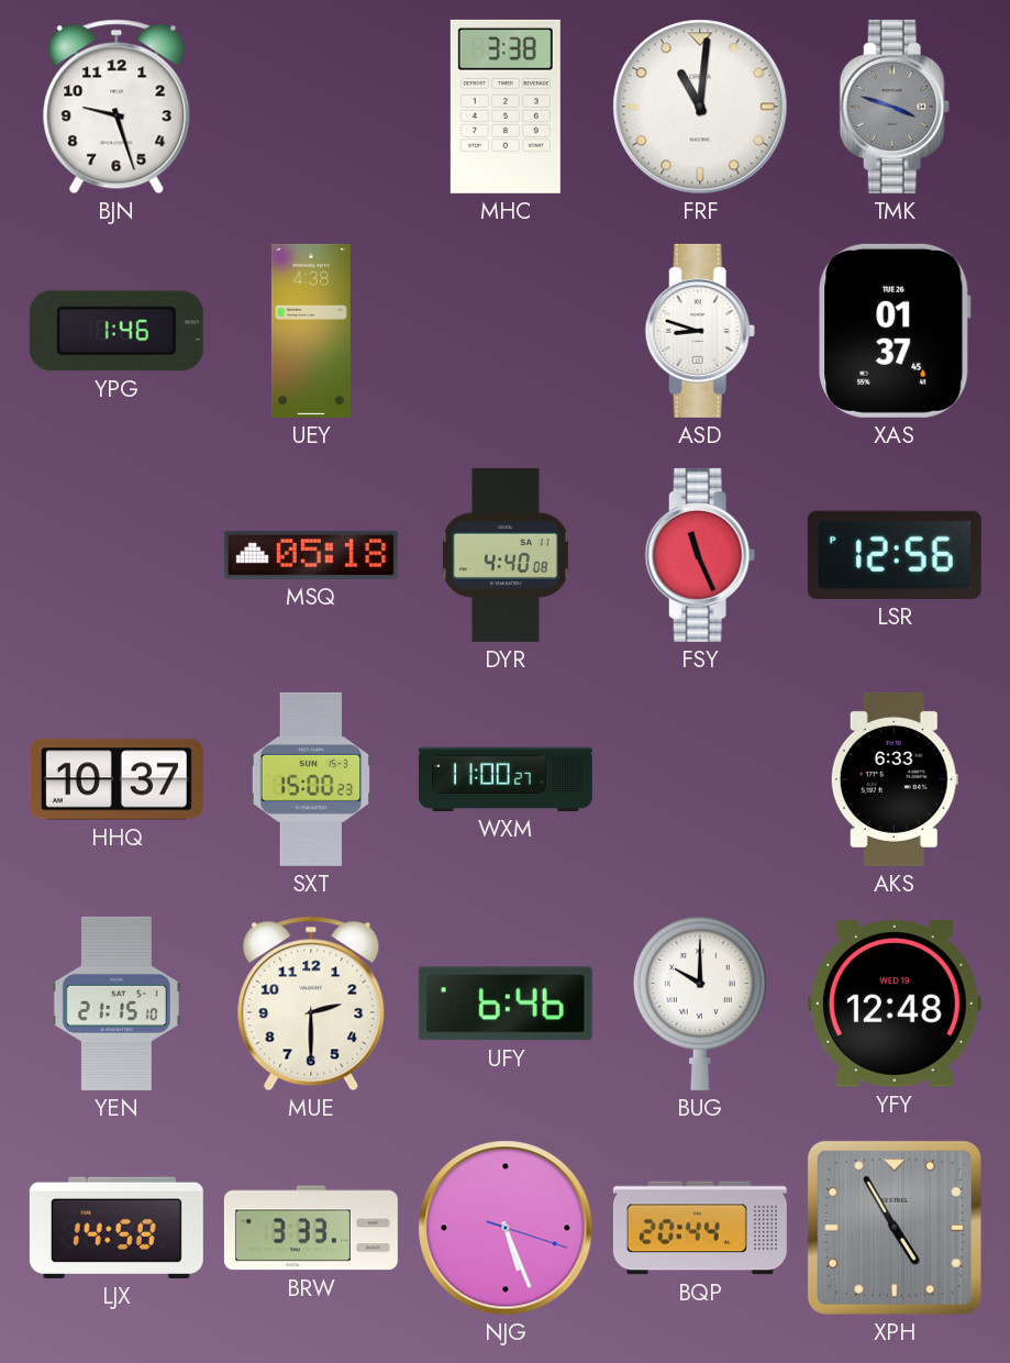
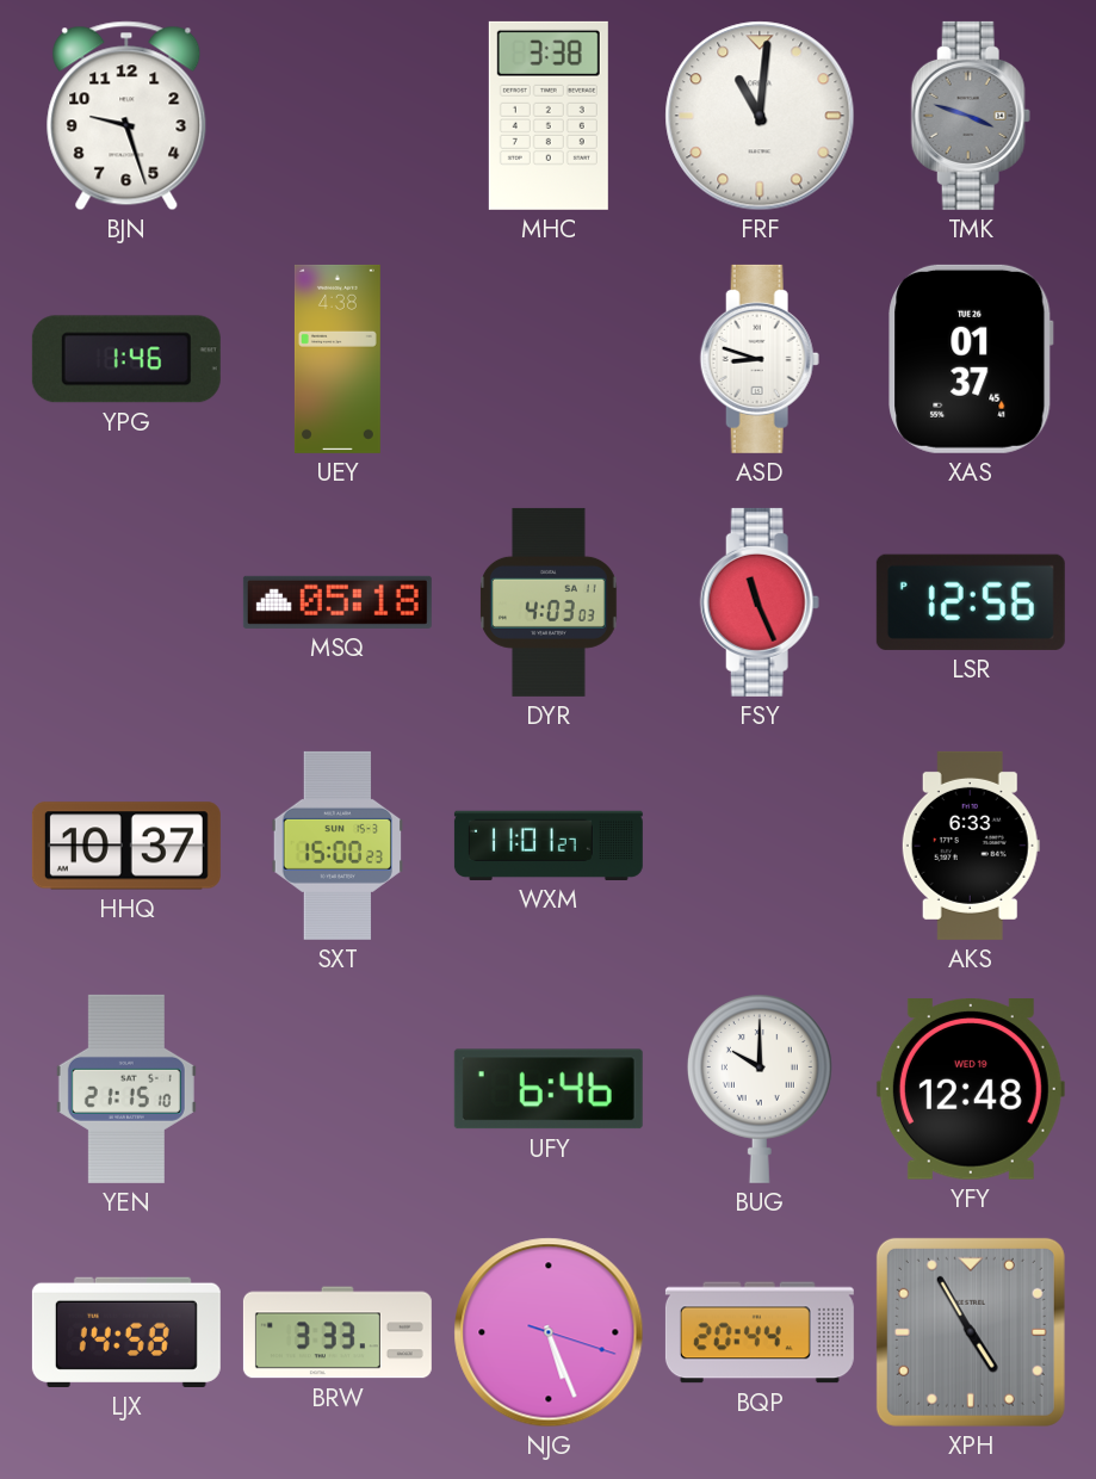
DYR: 4:40 -> 4:03 (550, 602)
WXM: 11:00 -> 11:01 (549, 846)
MUE: 2:30 -> none (311, 1004)
